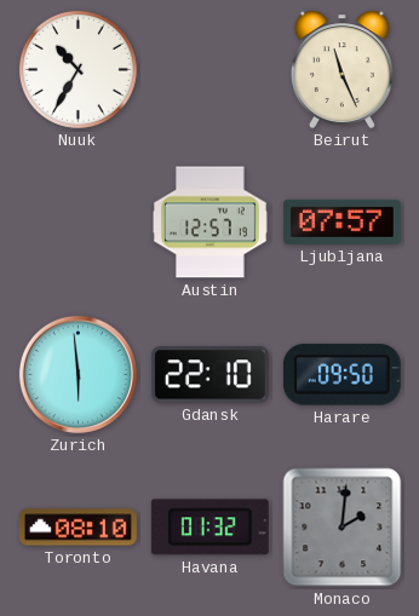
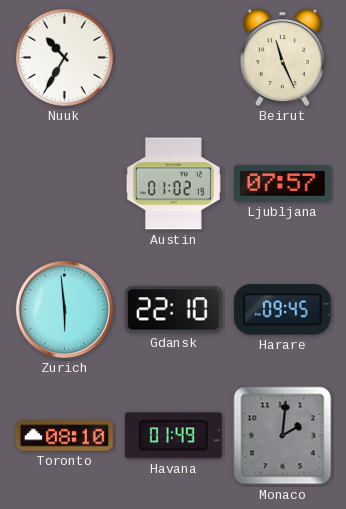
Austin: 12:57 -> 01:02 (173, 184)
Harare: 09:50 -> 09:45 (282, 310)
Havana: 01:32 -> 01:49 (173, 436)
